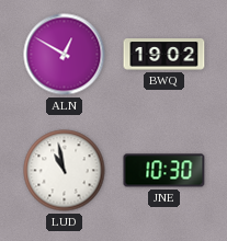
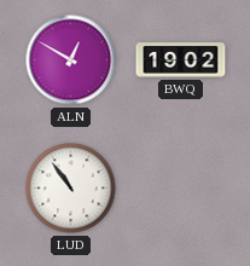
LUD: 10:58 -> 10:54 (71, 189)
JNE: 10:30 -> none (164, 171)
